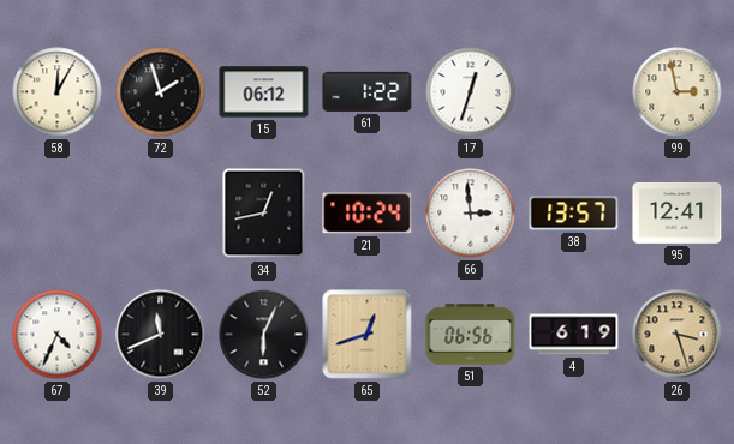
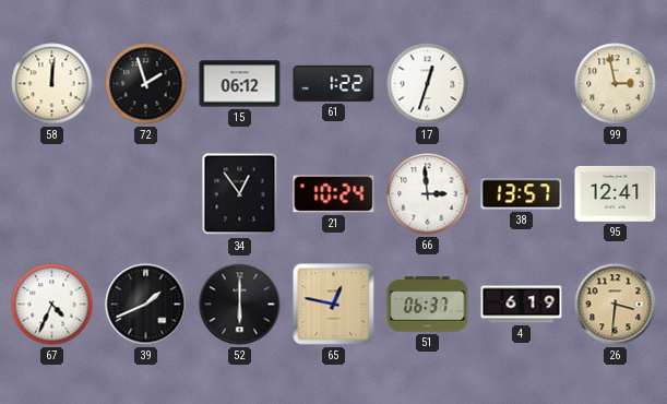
58: 12:05 -> 12:01 (52, 84)
34: 12:43 -> 12:54 (240, 194)
39: 11:41 -> 1:41 (146, 305)
52: 6:04 -> 6:00 (240, 305)
65: 12:42 -> 12:47 (334, 305)
51: 06:56 -> 06:37 (428, 305)
26: 3:27 -> 3:31 (616, 305)
